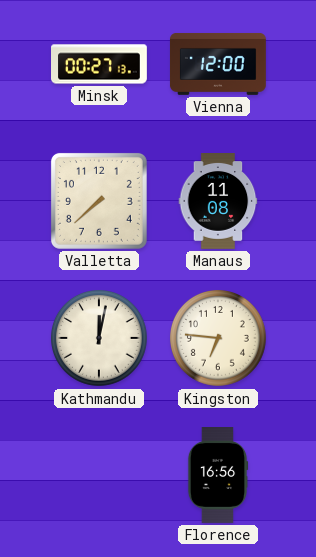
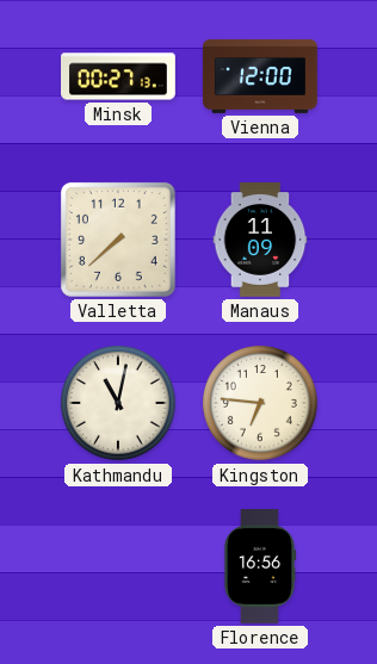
Manaus: 11:08 -> 11:09 (260, 241)
Kathmandu: 12:02 -> 11:02 (119, 404)
